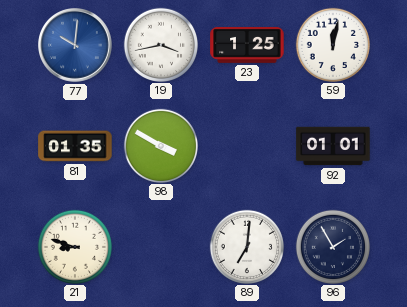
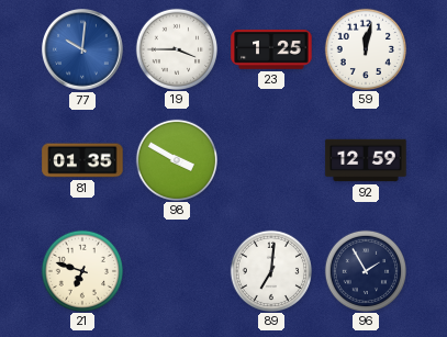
19: 3:43 -> 3:45 (176, 48)
92: 01:01 -> 12:59 (366, 160)
21: 8:48 -> 6:48 (81, 270)
